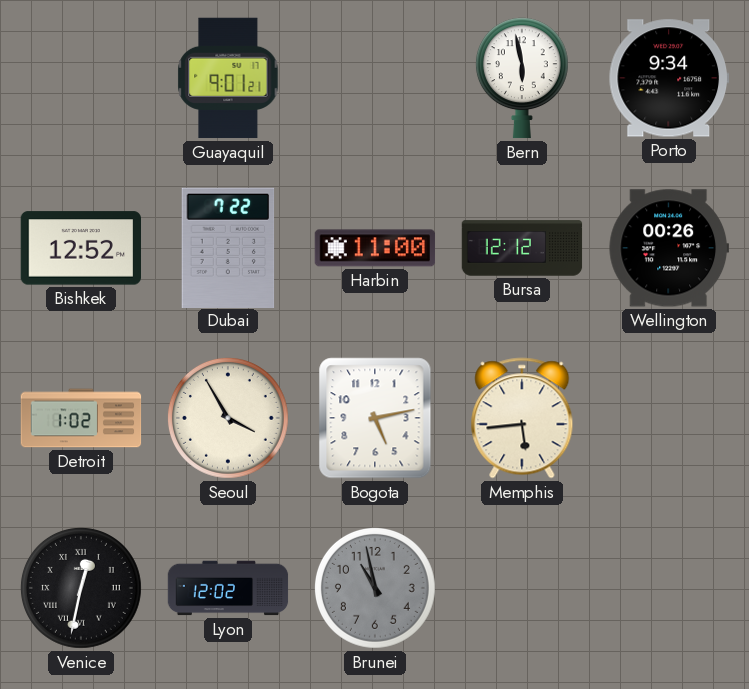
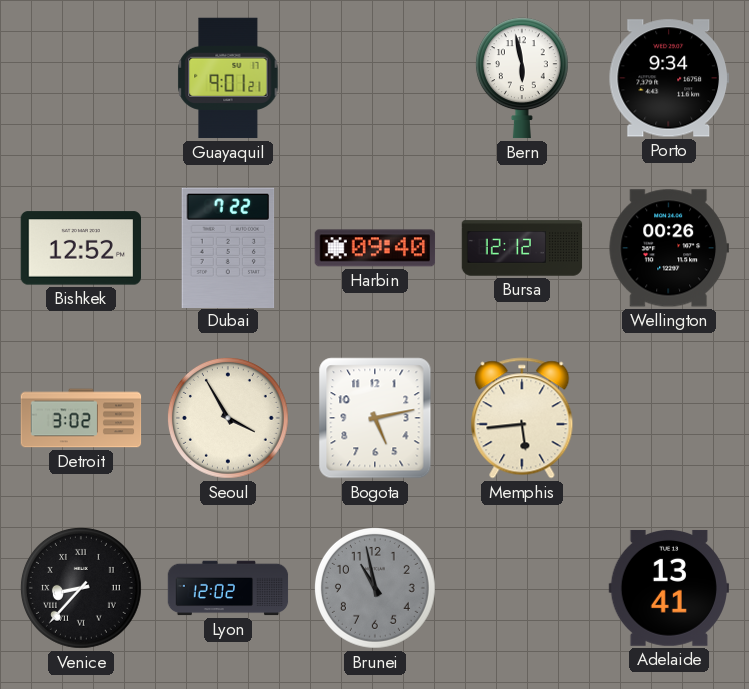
Harbin: 11:00 -> 09:40 (375, 248)
Detroit: 1:02 -> 3:02 (81, 418)
Venice: 12:32 -> 8:37 (81, 588)
Adelaide: none -> 13:41 (668, 588)
